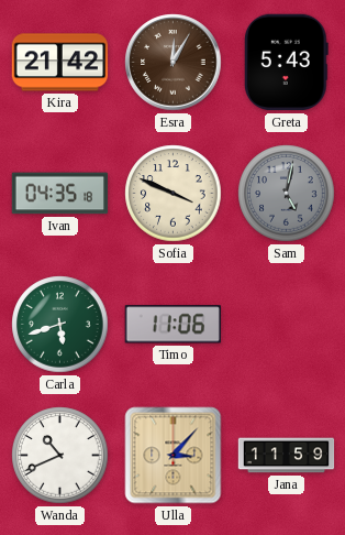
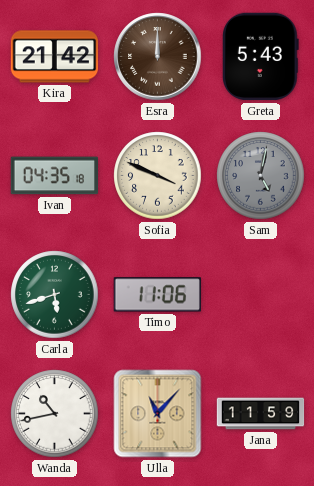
Esra: 12:05 -> 12:00 (158, 57)
Wanda: 10:41 -> 10:43 (55, 414)
Ulla: 3:07 -> 11:07 (158, 414)
